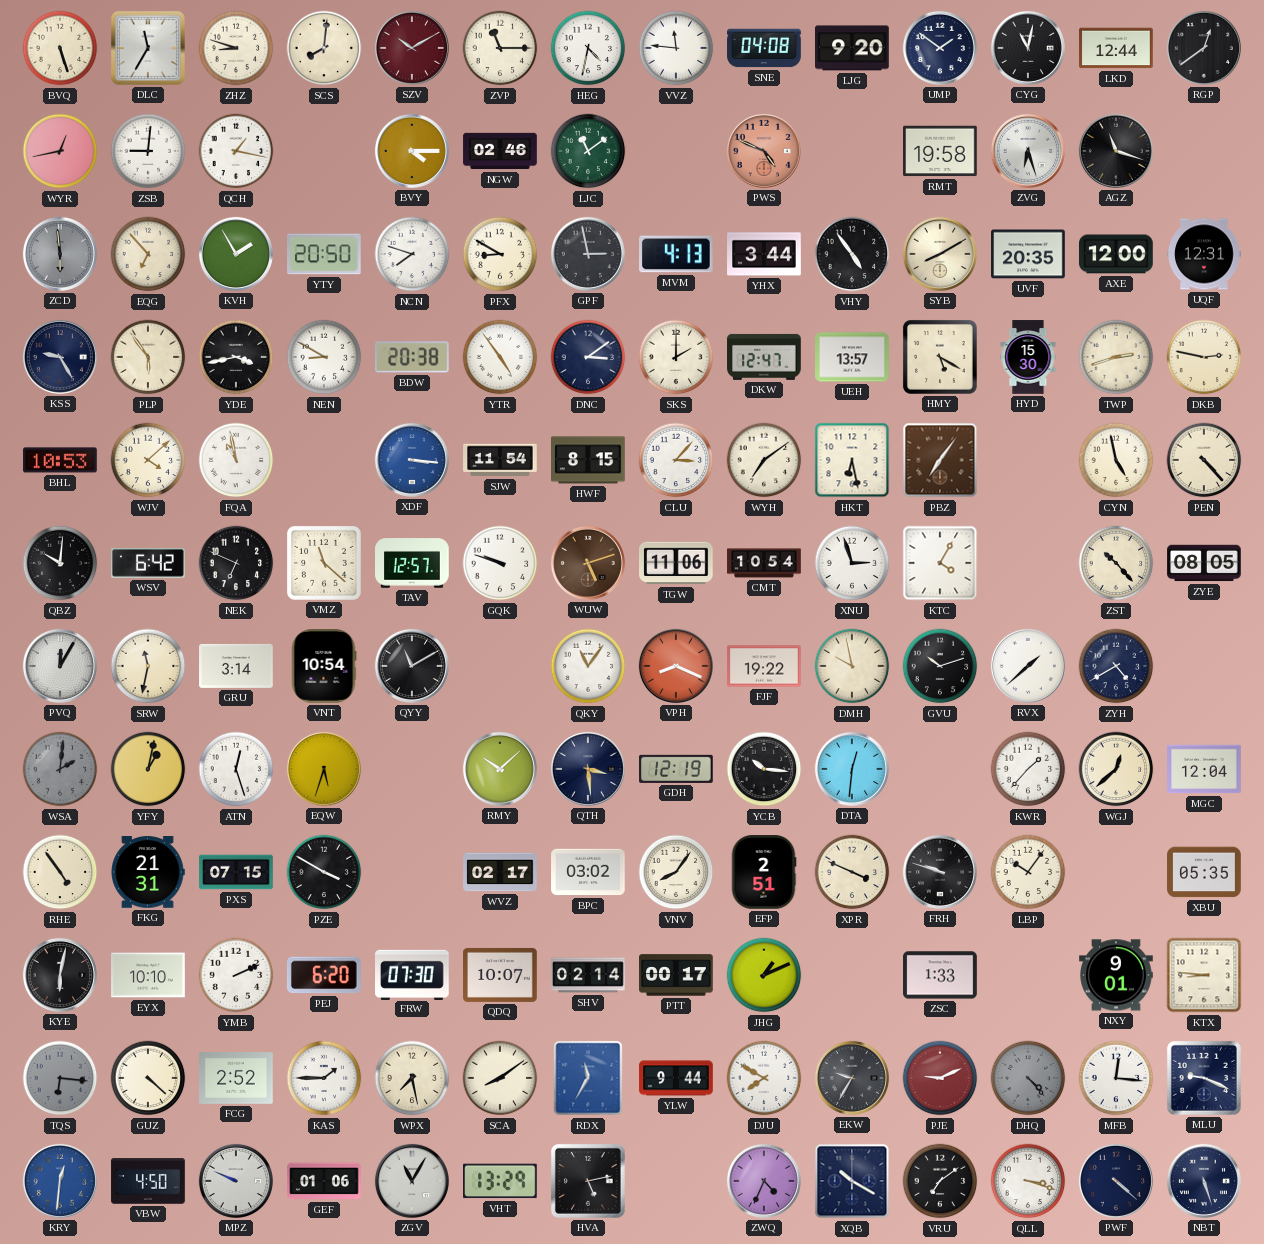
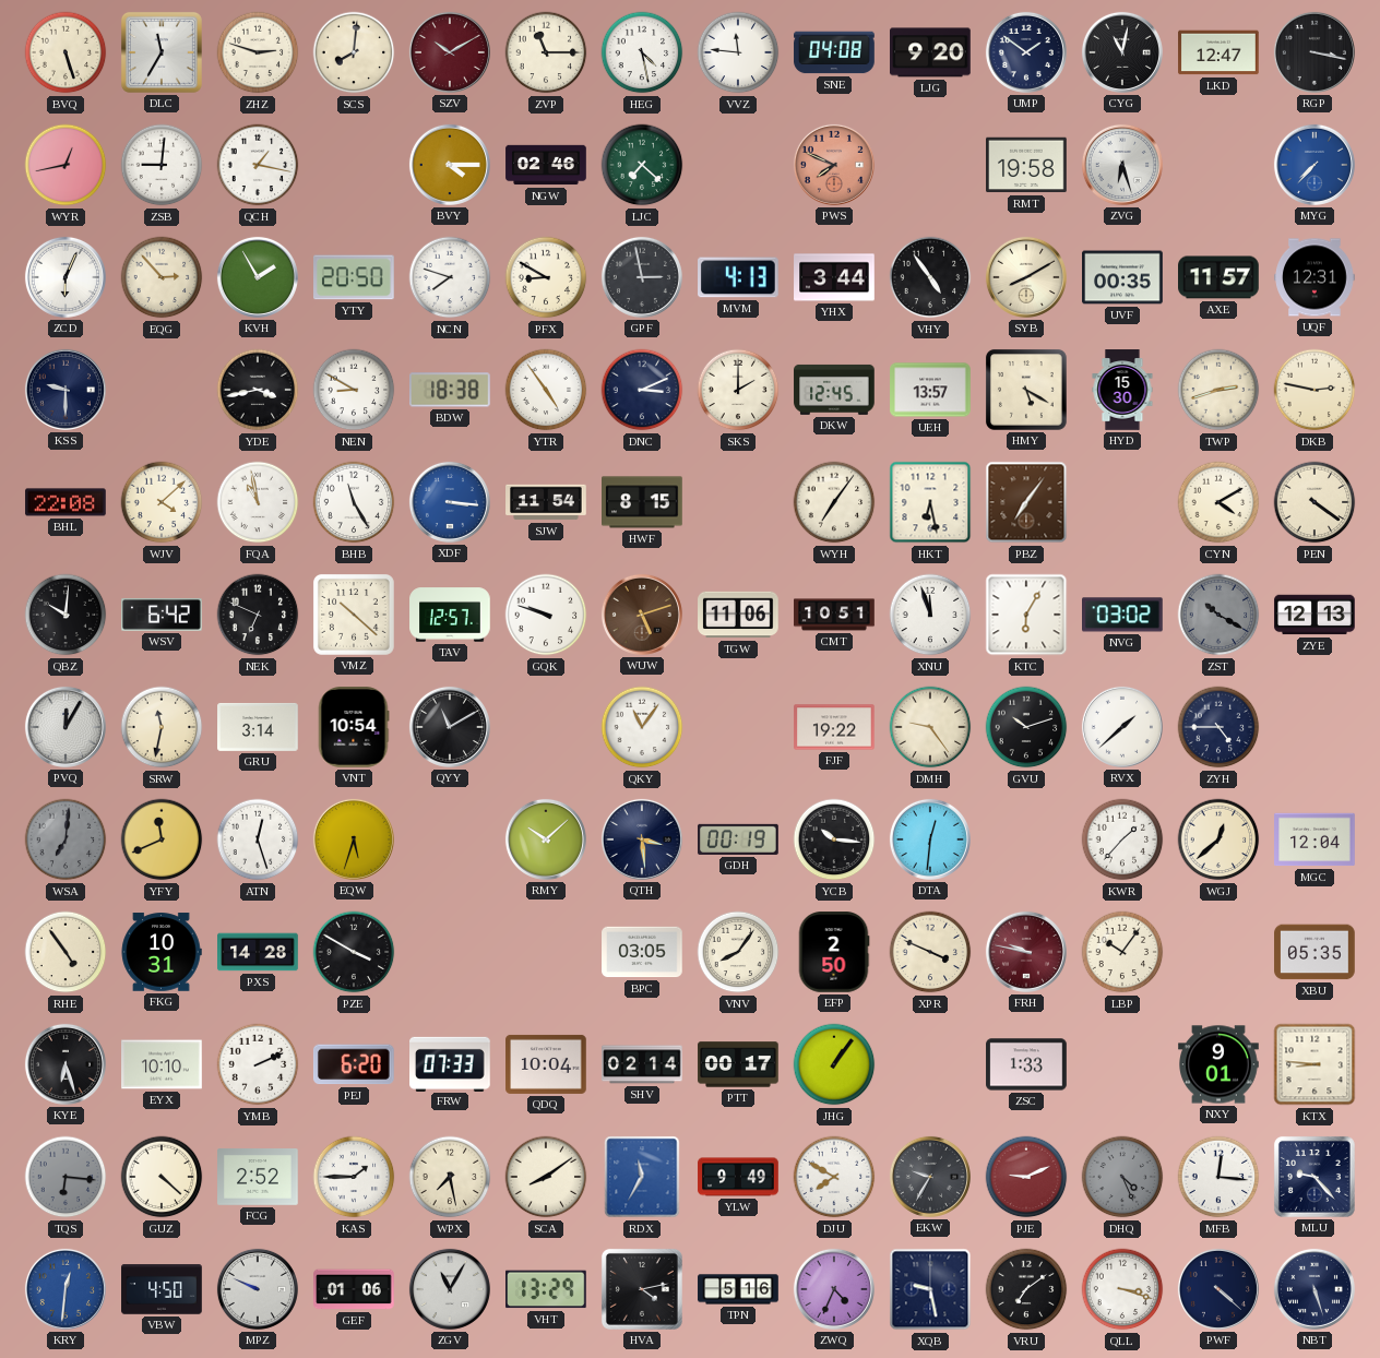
ZHZ: 8:48 -> 2:48 (258, 52)
HEG: 4:32 -> 4:28 (642, 52)
LKD: 12:44 -> 12:47 (1218, 52)
RGP: 12:39 -> 3:17 (1314, 52)
LJC: 11:09 -> 7:22 (642, 165)
PWS: 4:49 -> 7:49 (834, 165)
AGZ: 11:18 -> none (1116, 151)
MYG: none -> 7:37 (1314, 165)
ZCD: 5:59 -> 6:04 (66, 277)
ZCD dial: grey -> white (66, 277)
EQG: 6:53 -> 2:53 (162, 277)
UVF: 20:35 -> 00:35 (1122, 277)
AXE: 12:00 -> 11:57 (1218, 277)
KSS: 9:25 -> 9:30 (66, 390)
PLP: 5:54 -> none (148, 357)
BDW: 20:38 -> 18:38 (451, 390)
DNC: 3:09 -> 3:11 (642, 390)
DKW: 12:47 -> 12:45 (834, 390)
BHL: 10:53 -> 22:08 (66, 502)
BHB: none -> 11:25 (354, 502)
CLU: 3:07 -> none (676, 460)
WYH: 7:09 -> 7:06 (834, 502)
CYN: 4:58 -> 4:10 (1218, 502)
PEN: 4:23 -> 4:21 (1314, 502)
VMZ: 11:22 -> 10:22 (354, 615)
CMT: 10:54 -> 10:51 (834, 615)
XNU: 2:57 -> 11:57 (930, 615)
KTC: 4:05 -> 6:05 (1026, 615)
NVG: none -> 03:02 (1123, 615)
ZST: 10:23 -> 10:20 (1218, 615)
ZST dial: cream -> grey (1218, 615)
ZYE: 08:05 -> 12:13 (1314, 615)
VPH: 8:19 -> none (676, 666)
DMH: 9:58 -> 9:24 (930, 727)
ZYH: 4:40 -> 4:45 (1218, 727)
WSA: 2:01 -> 7:01 (66, 839)
YFY: 1:02 -> 11:41 (162, 839)
GDH: 12:19 -> 00:19 (738, 839)
FKG: 21:31 -> 10:31 (162, 952)
PXS: 07:15 -> 14:28 (258, 952)
WVZ: 02:17 -> none (500, 872)
BPC: 03:02 -> 03:05 (642, 952)
EFP: 2:51 -> 2:50 (834, 952)
FRH: 9:48 -> 9:47 (1026, 952)
FRH dial: black -> burgundy (1026, 952)
KYE: 6:02 -> 6:27 (66, 1064)
FRW: 07:30 -> 07:33 (450, 1063)
QDQ: 10:07 -> 10:04 (546, 1064)
JHG: 1:11 -> 1:06 (834, 1064)
YLW: 9:44 -> 9:49 (738, 1177)
DHQ: 4:23 -> 4:26 (1122, 1177)
MLU: 9:19 -> 9:23 (1314, 1177)
HVA: 5:13 -> 4:13 (642, 1289)
TPN: none -> 5:16 (738, 1289)
XQB: 10:20 -> 9:28 (930, 1289)
